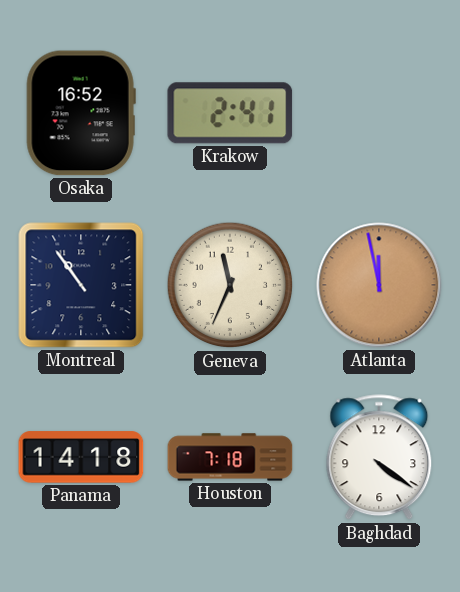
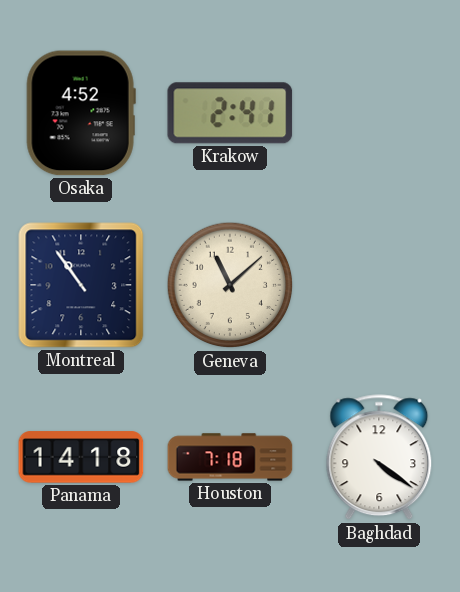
Osaka: 16:52 -> 4:52 (81, 113)
Geneva: 11:34 -> 11:08 (230, 285)
Atlanta: 11:58 -> none (379, 285)
